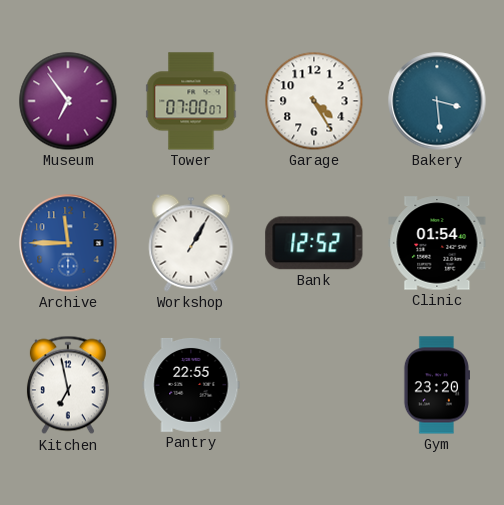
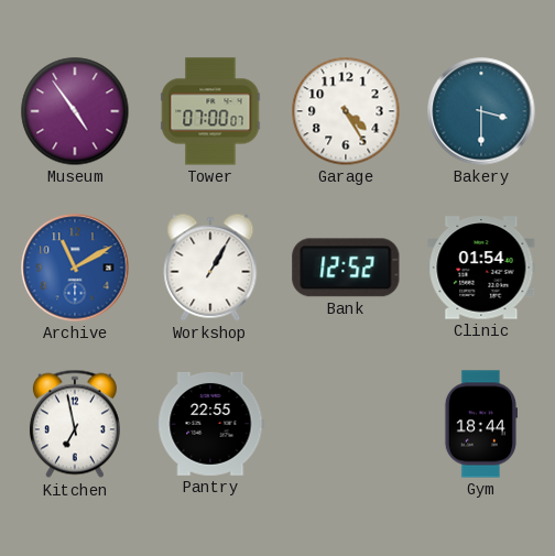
Museum: 6:54 -> 4:54 (75, 111)
Bakery: 3:29 -> 3:30 (481, 111)
Archive: 11:45 -> 11:10 (75, 268)
Gym: 23:20 -> 18:44 (480, 424)
